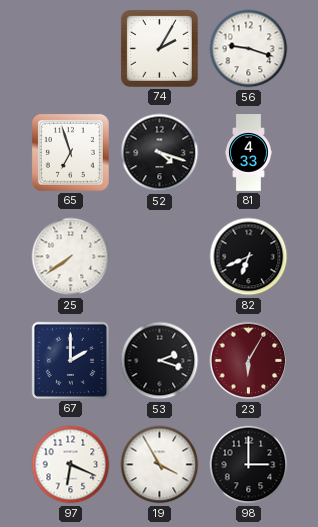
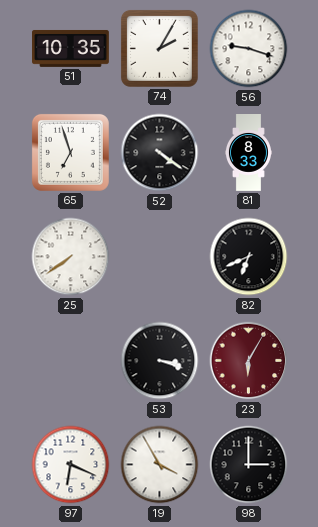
51: none -> 10:35 (71, 48)
52: 4:18 -> 4:21 (160, 153)
81: 4:33 -> 8:33 (248, 153)
67: 2:00 -> none (70, 360)
53: 2:18 -> 3:18 (160, 361)
